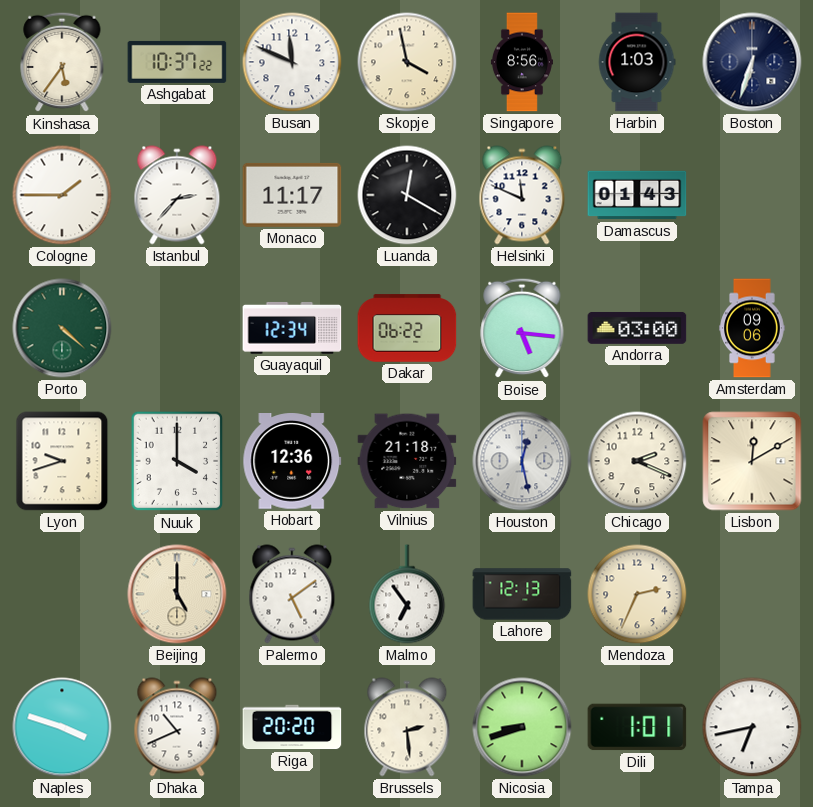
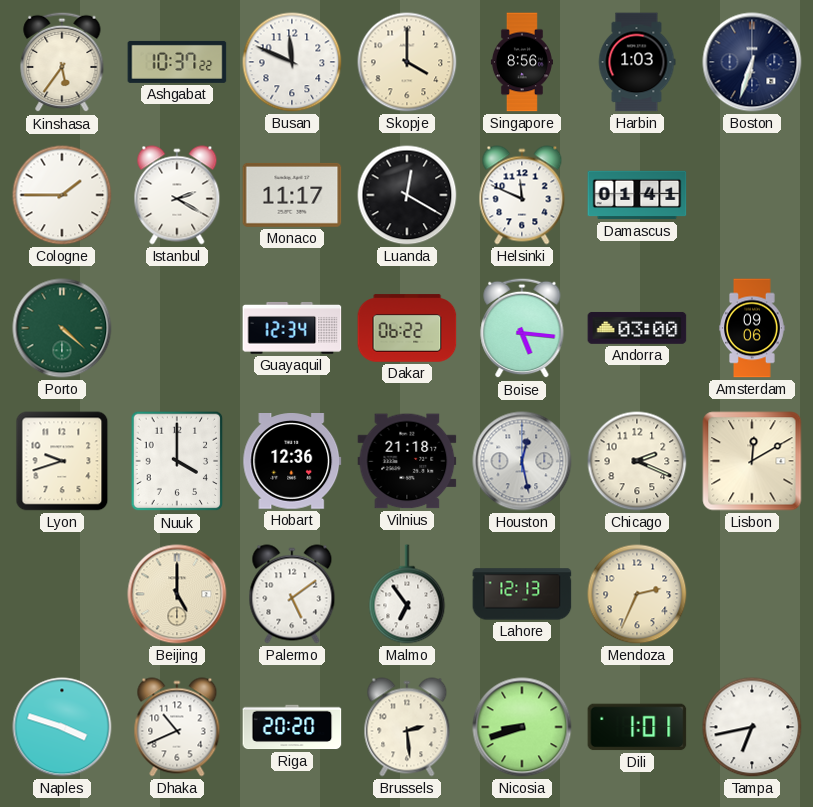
Skopje: 3:58 -> 4:00 (407, 62)
Istanbul: 2:37 -> 2:20 (177, 195)
Damascus: 01:43 -> 01:41 (637, 195)
